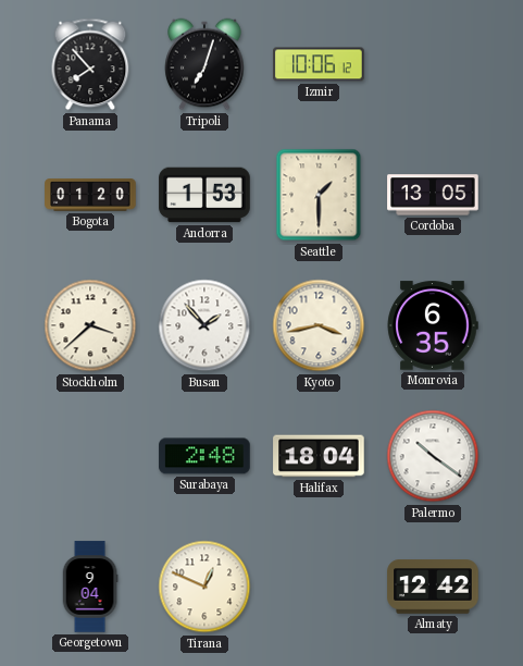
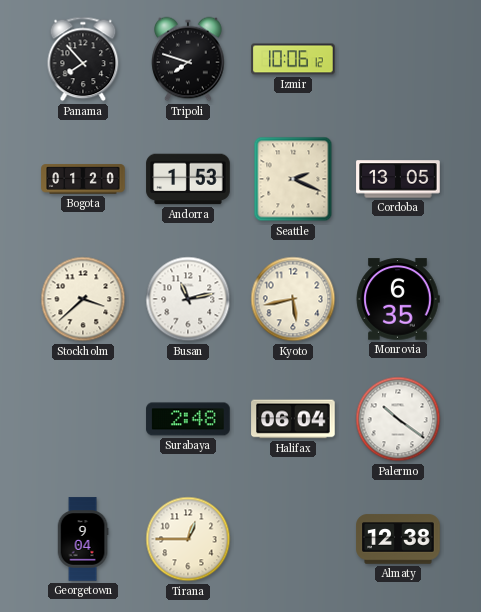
Tripoli: 7:03 -> 7:48 (188, 59)
Seattle: 1:30 -> 2:19 (293, 179)
Busan: 1:53 -> 11:13 (188, 299)
Kyoto: 3:43 -> 5:43 (293, 299)
Halifax: 18:04 -> 06:04 (293, 419)
Tirana: 12:49 -> 12:45 (188, 539)
Almaty: 12:42 -> 12:38 (398, 539)
